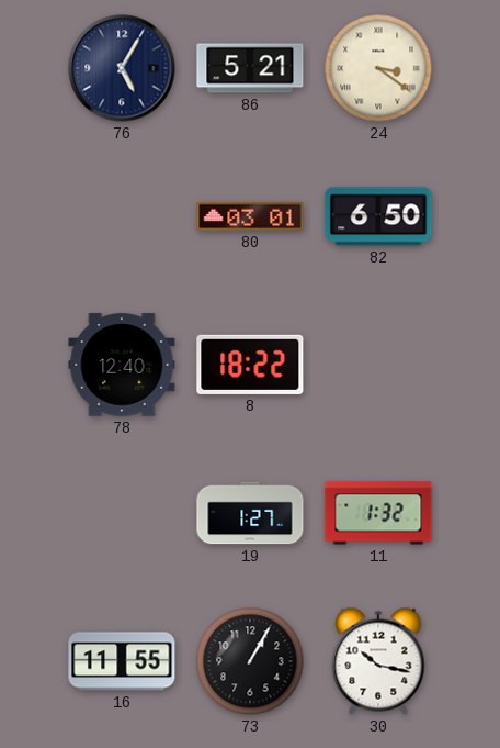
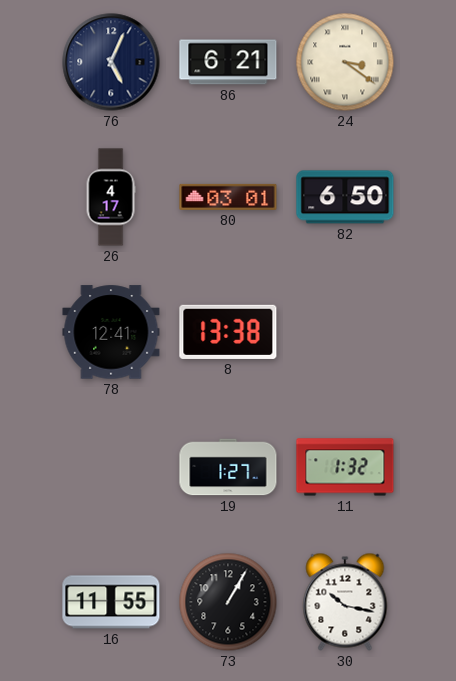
76: 5:05 -> 5:04 (111, 62)
86: 5:21 -> 6:21 (228, 62)
26: none -> 4:17 (111, 197)
78: 12:40 -> 12:41 (111, 332)
8: 18:22 -> 13:38 (228, 332)
